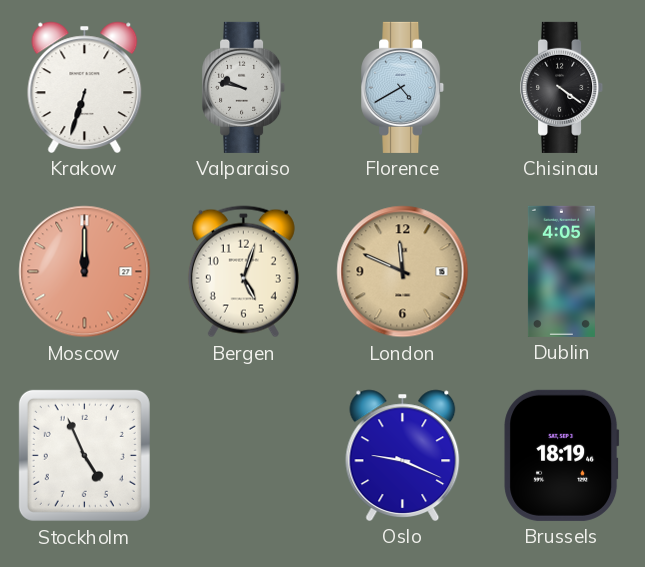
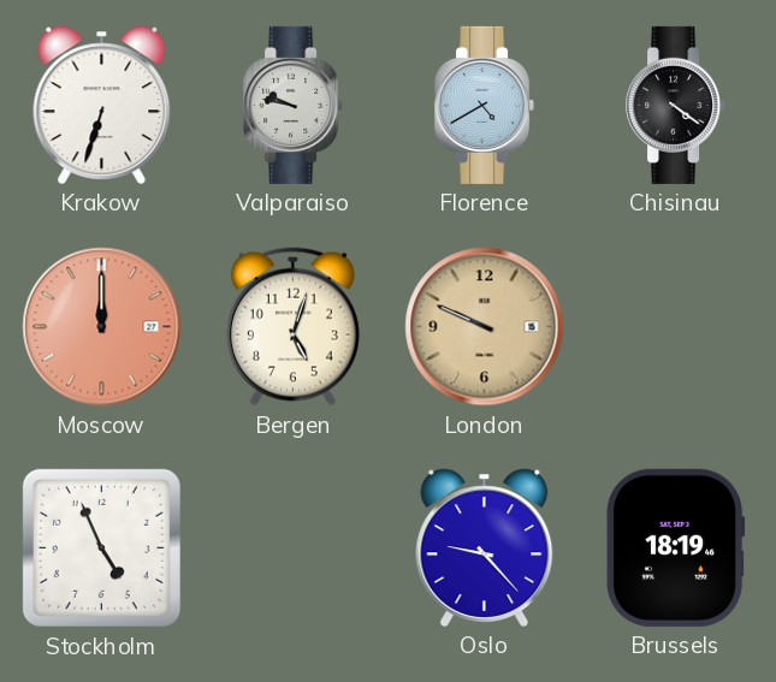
London: 11:49 -> 9:49 (485, 327)
Dublin: 4:05 -> none (561, 271)
Oslo: 9:19 -> 9:23 (485, 547)
